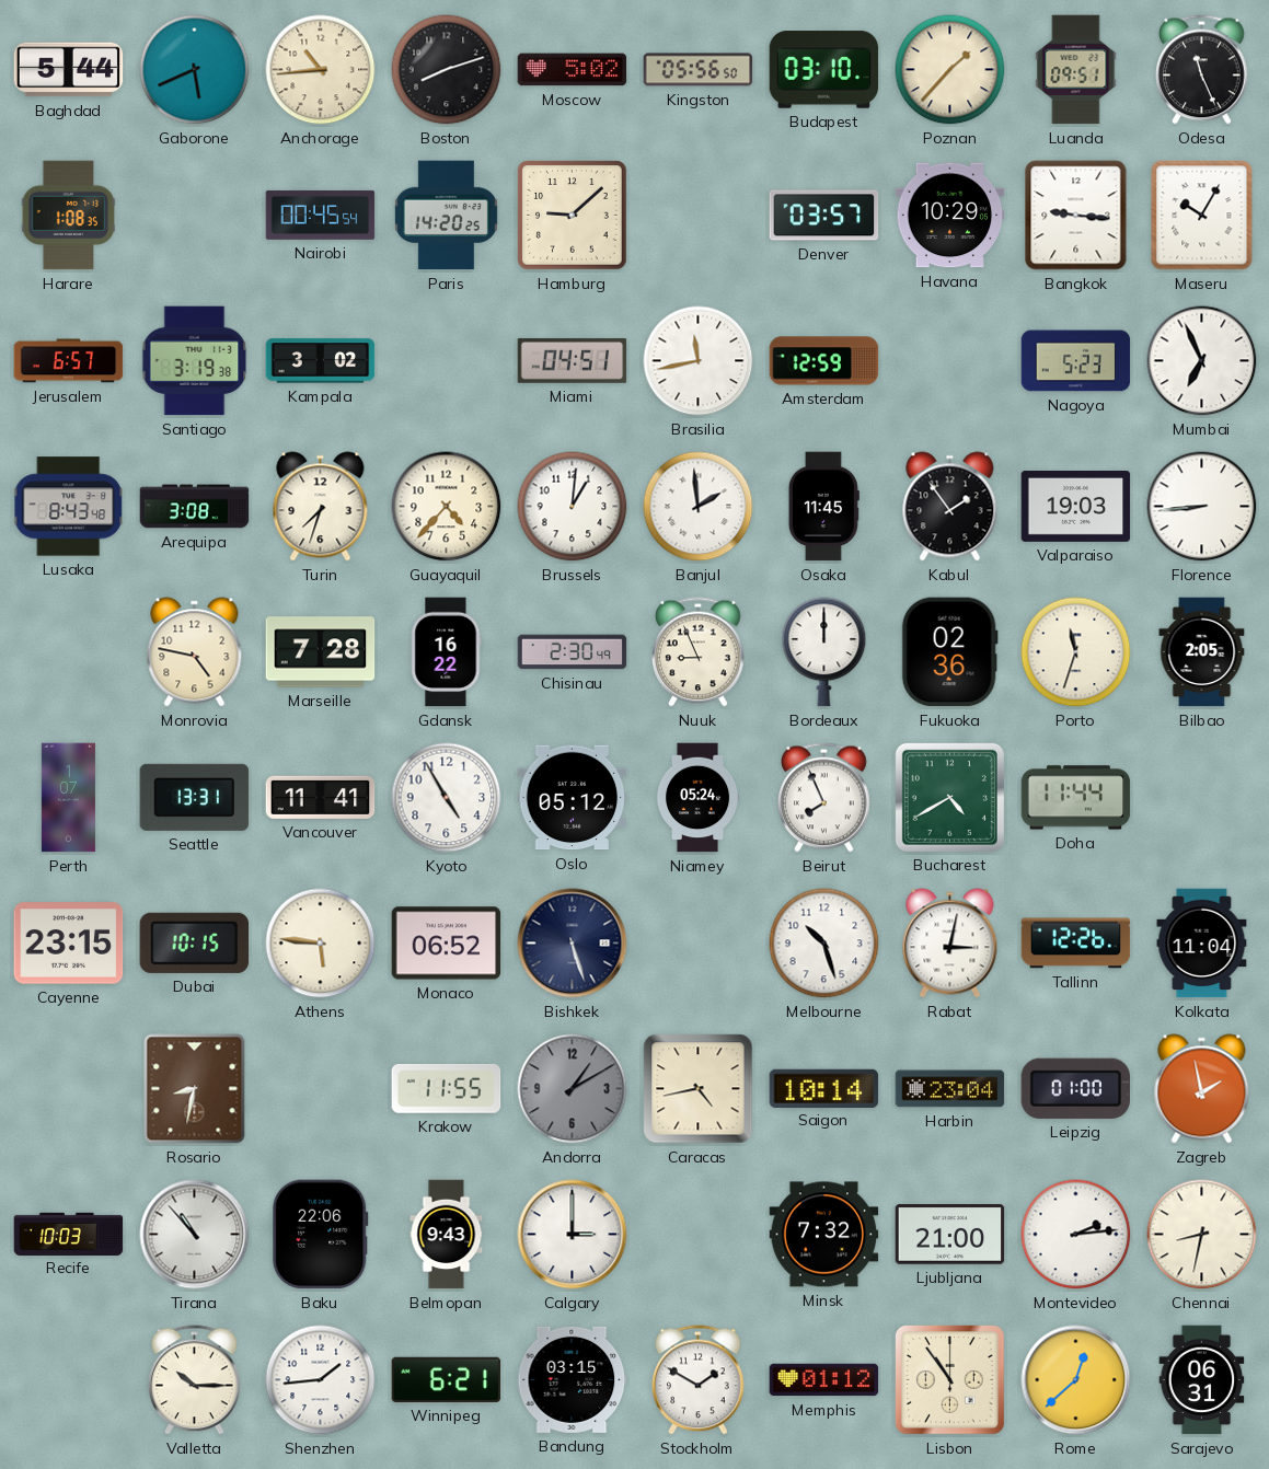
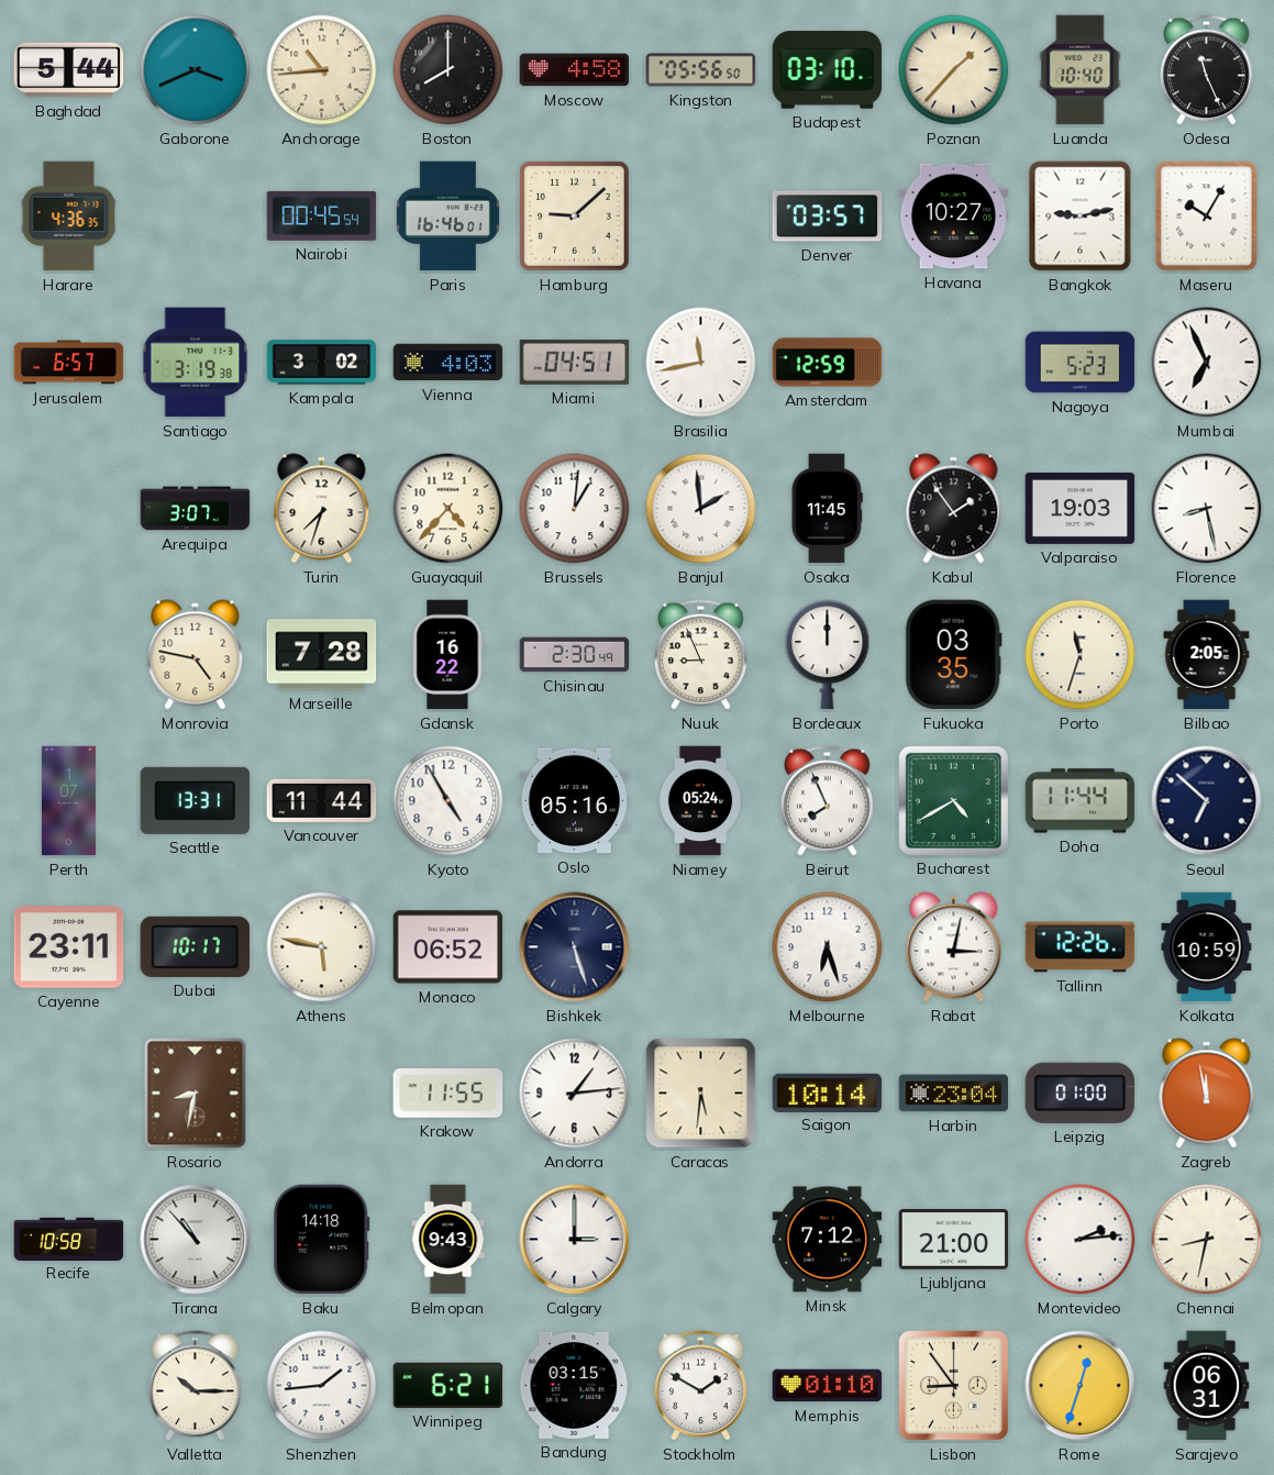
Gaborone: 5:41 -> 3:41 (196, 70)
Boston: 8:12 -> 8:00 (448, 70)
Moscow: 5:02 -> 4:58 (575, 70)
Luanda: 09:51 -> 10:40 (1081, 70)
Harare: 1:08 -> 4:36 (69, 217)
Paris: 14:20 -> 16:46 (447, 217)
Havana: 10:29 -> 10:27 (954, 217)
Bangkok: 9:16 -> 9:13 (1081, 217)
Vienna: none -> 4:03 (448, 363)
Lusaka: 8:43 -> none (69, 507)
Arequipa: 3:08 -> 3:07 (196, 509)
Florence: 8:44 -> 8:28 (1207, 509)
Fukuoka: 02:36 -> 03:35 (953, 655)
Vancouver: 11:41 -> 11:44 (322, 800)
Oslo: 05:12 -> 05:16 (575, 801)
Seoul: none -> 6:52 (1207, 801)
Cayenne: 23:15 -> 23:11 (69, 947)
Dubai: 10:15 -> 10:17 (196, 946)
Athens: 5:46 -> 5:47 (322, 947)
Melbourne: 10:27 -> 6:27 (828, 947)
Kolkata: 11:04 -> 10:59 (1207, 947)
Andorra: 1:10 -> 1:14 (575, 1094)
Andorra dial: grey -> white (575, 1094)
Caracas: 4:43 -> 5:31 (701, 1094)
Zagreb: 1:58 -> 11:58 (1207, 1094)
Recife: 10:03 -> 10:58 (69, 1239)
Baku: 22:06 -> 14:18 (322, 1240)
Minsk: 7:32 -> 7:12 (828, 1240)
Memphis: 01:12 -> 01:10 (828, 1386)
Lisbon: 10:54 -> 8:54 (954, 1386)
Rome: 12:38 -> 12:33 (1081, 1386)
